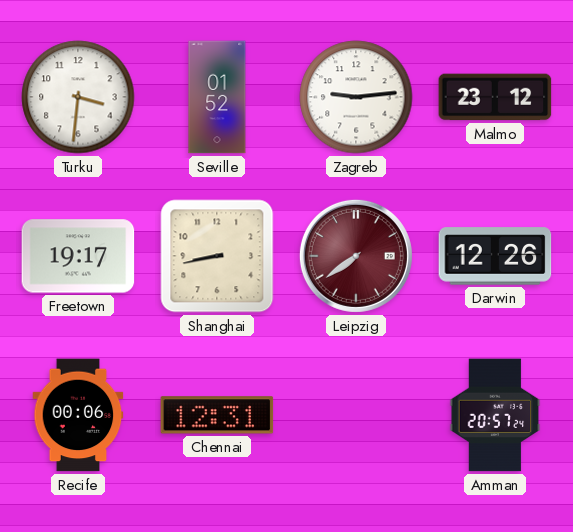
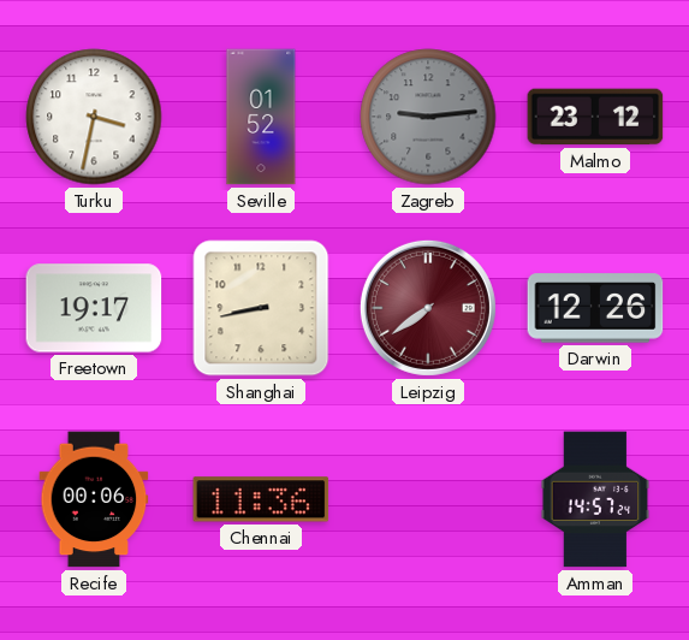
Turku: 3:31 -> 3:32 (94, 117)
Zagreb dial: white -> grey (428, 117)
Chennai: 12:31 -> 11:36 (261, 499)
Amman: 20:57 -> 14:57 (595, 499)
